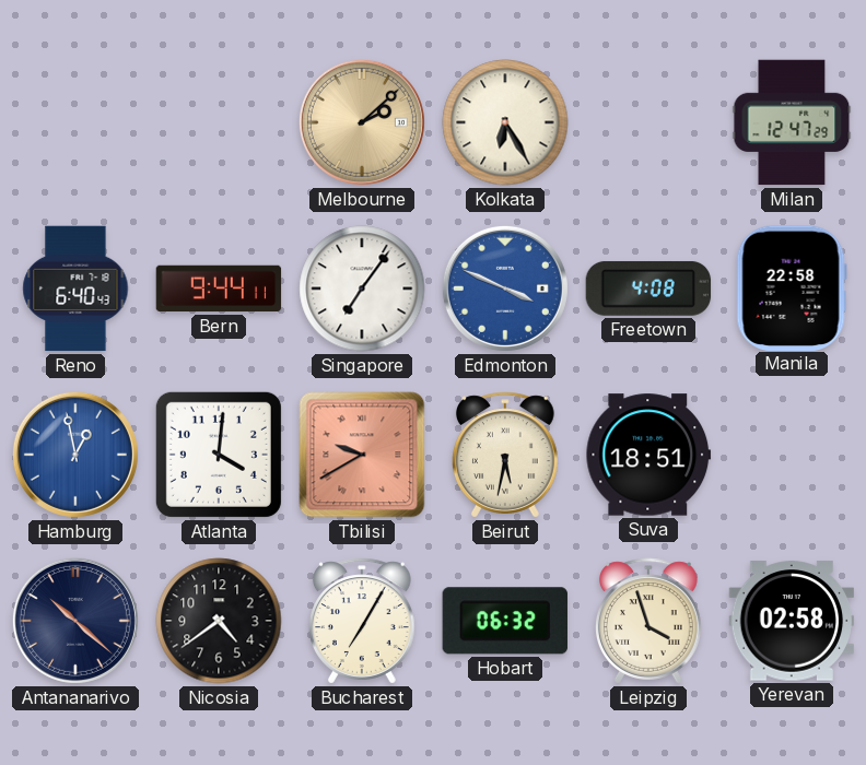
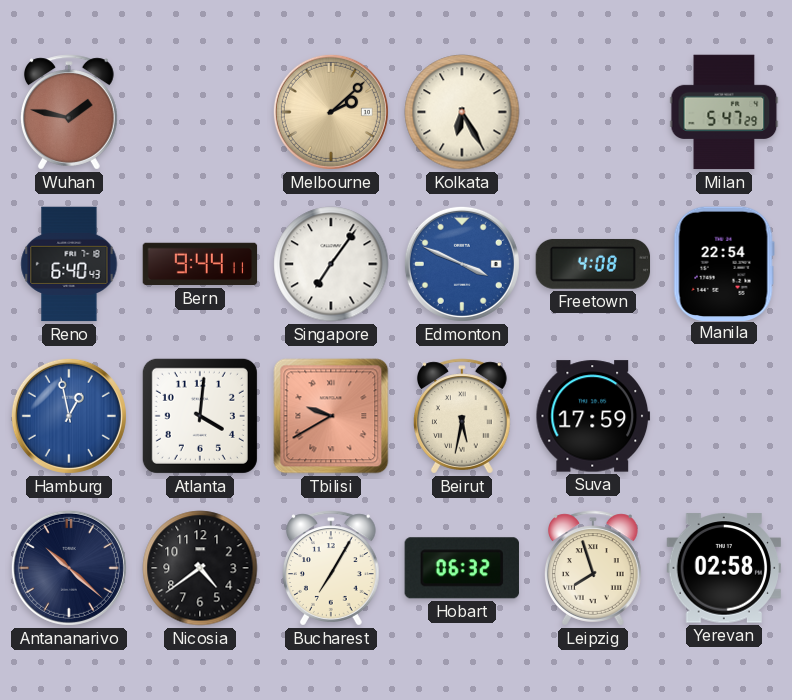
Wuhan: none -> 1:47 (69, 112)
Milan: 12:47 -> 5:47 (724, 112)
Manila: 22:58 -> 22:54 (724, 263)
Suva: 18:51 -> 17:59 (593, 416)
Leipzig: 3:57 -> 7:57 (593, 568)
